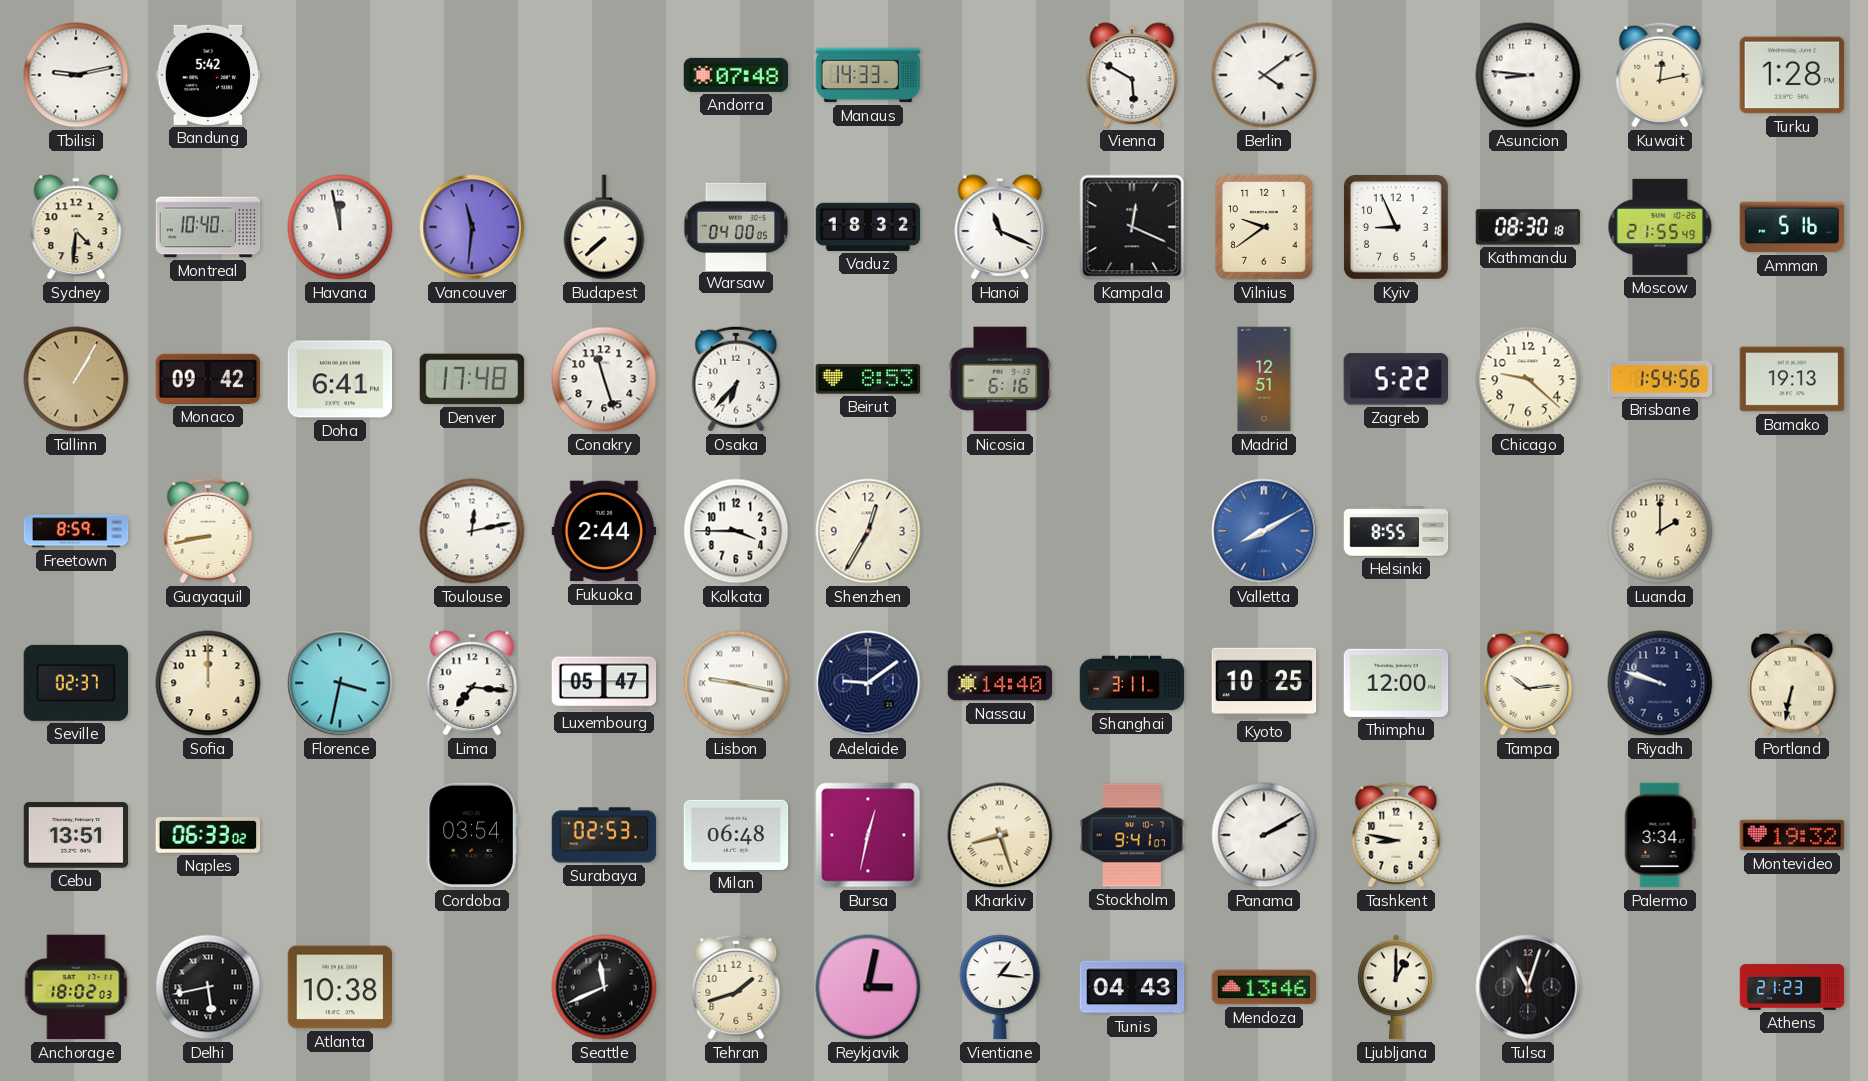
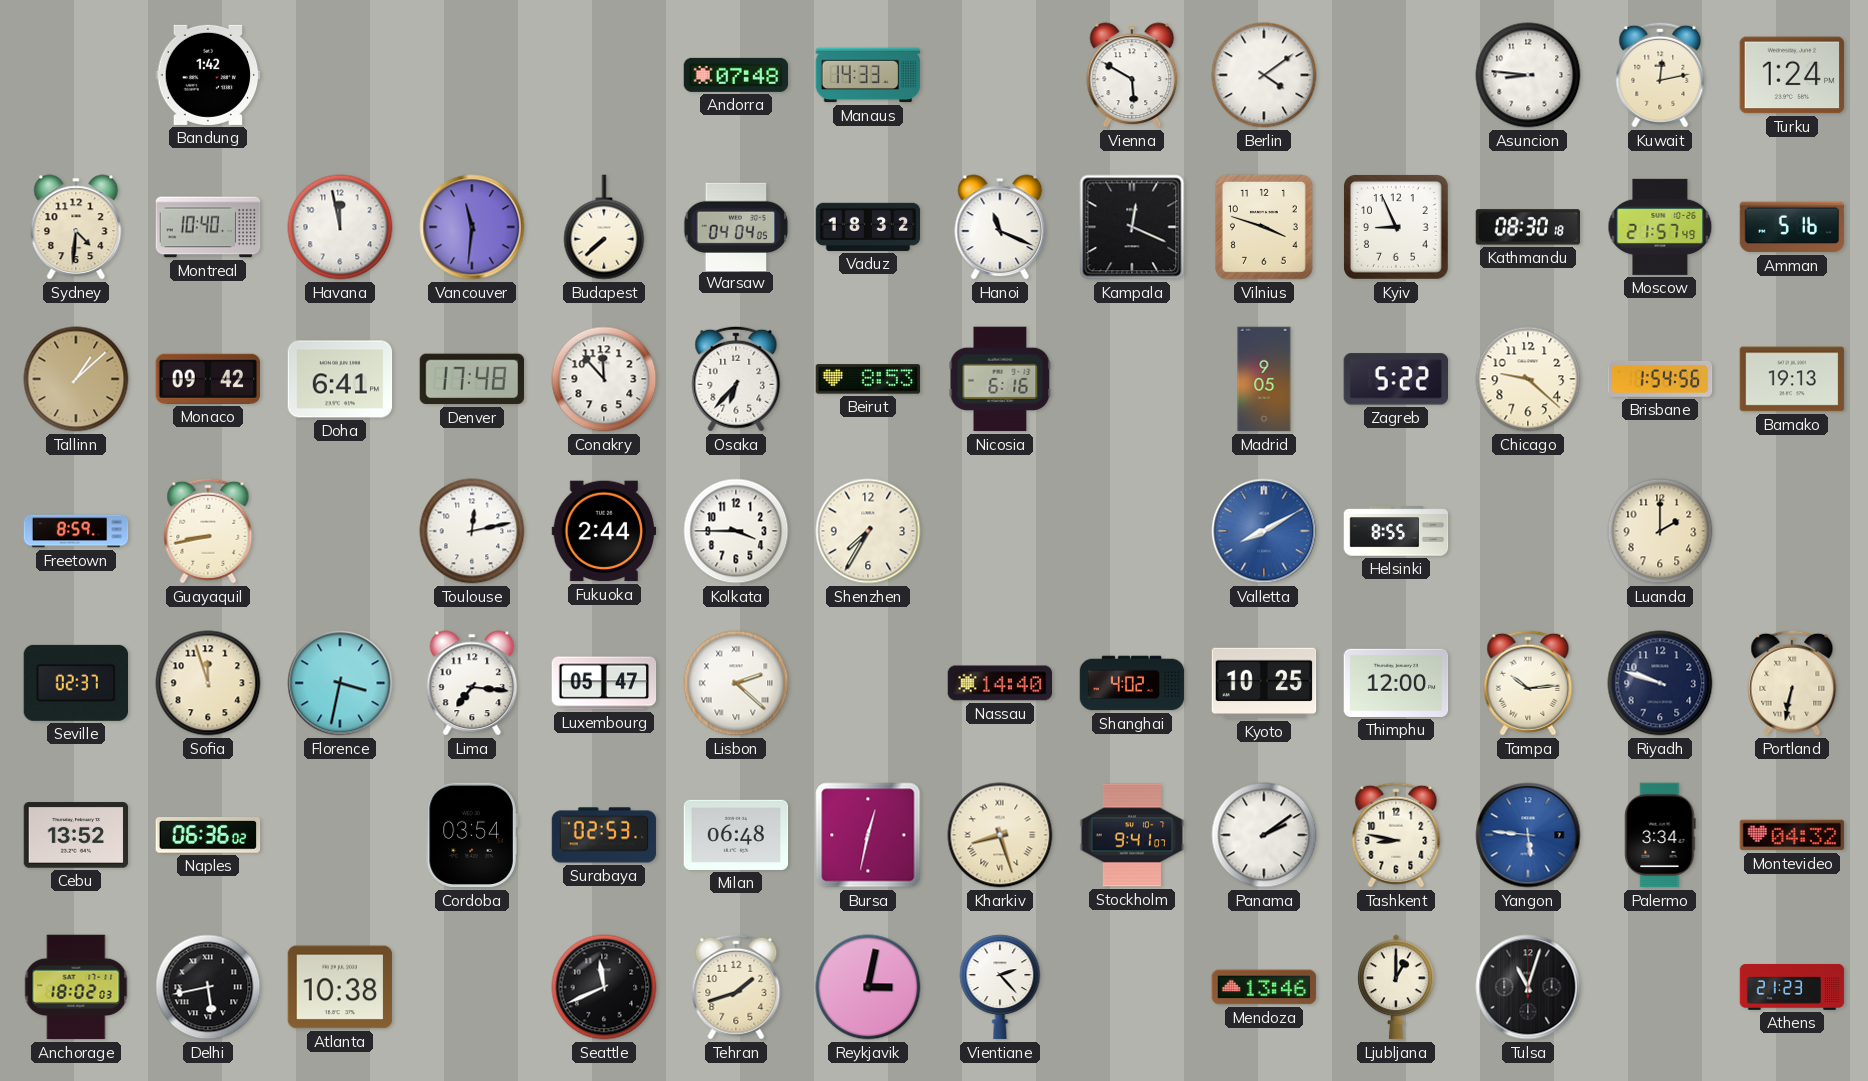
Tbilisi: 9:13 -> none (76, 75)
Bandung: 5:42 -> 1:42 (208, 75)
Turku: 1:28 -> 1:24 (1792, 75)
Warsaw: 04:00 -> 04:04 (736, 226)
Vilnius: 9:39 -> 3:48 (1264, 227)
Moscow: 21:55 -> 21:57 (1660, 227)
Tallinn: 1:05 -> 1:08 (76, 379)
Conakry: 11:27 -> 11:53 (604, 379)
Madrid: 12:51 -> 9:05 (1264, 379)
Shenzhen: 12:35 -> 7:35 (868, 531)
Sofia: 12:00 -> 11:57 (208, 683)
Lisbon: 9:17 -> 2:22 (736, 683)
Adelaide: 9:09 -> none (868, 683)
Shanghai: 3:11 -> 4:02 (1132, 683)
Cebu: 13:51 -> 13:52 (76, 835)
Naples: 06:33 -> 06:36 (208, 836)
Panama: 2:10 -> 2:09 (1264, 835)
Yangon: none -> 5:46 (1528, 835)
Montevideo: 19:32 -> 04:32 (1792, 835)
Vientiane: 1:16 -> 2:23 (1000, 987)
Tunis: 04:43 -> none (1132, 987)
